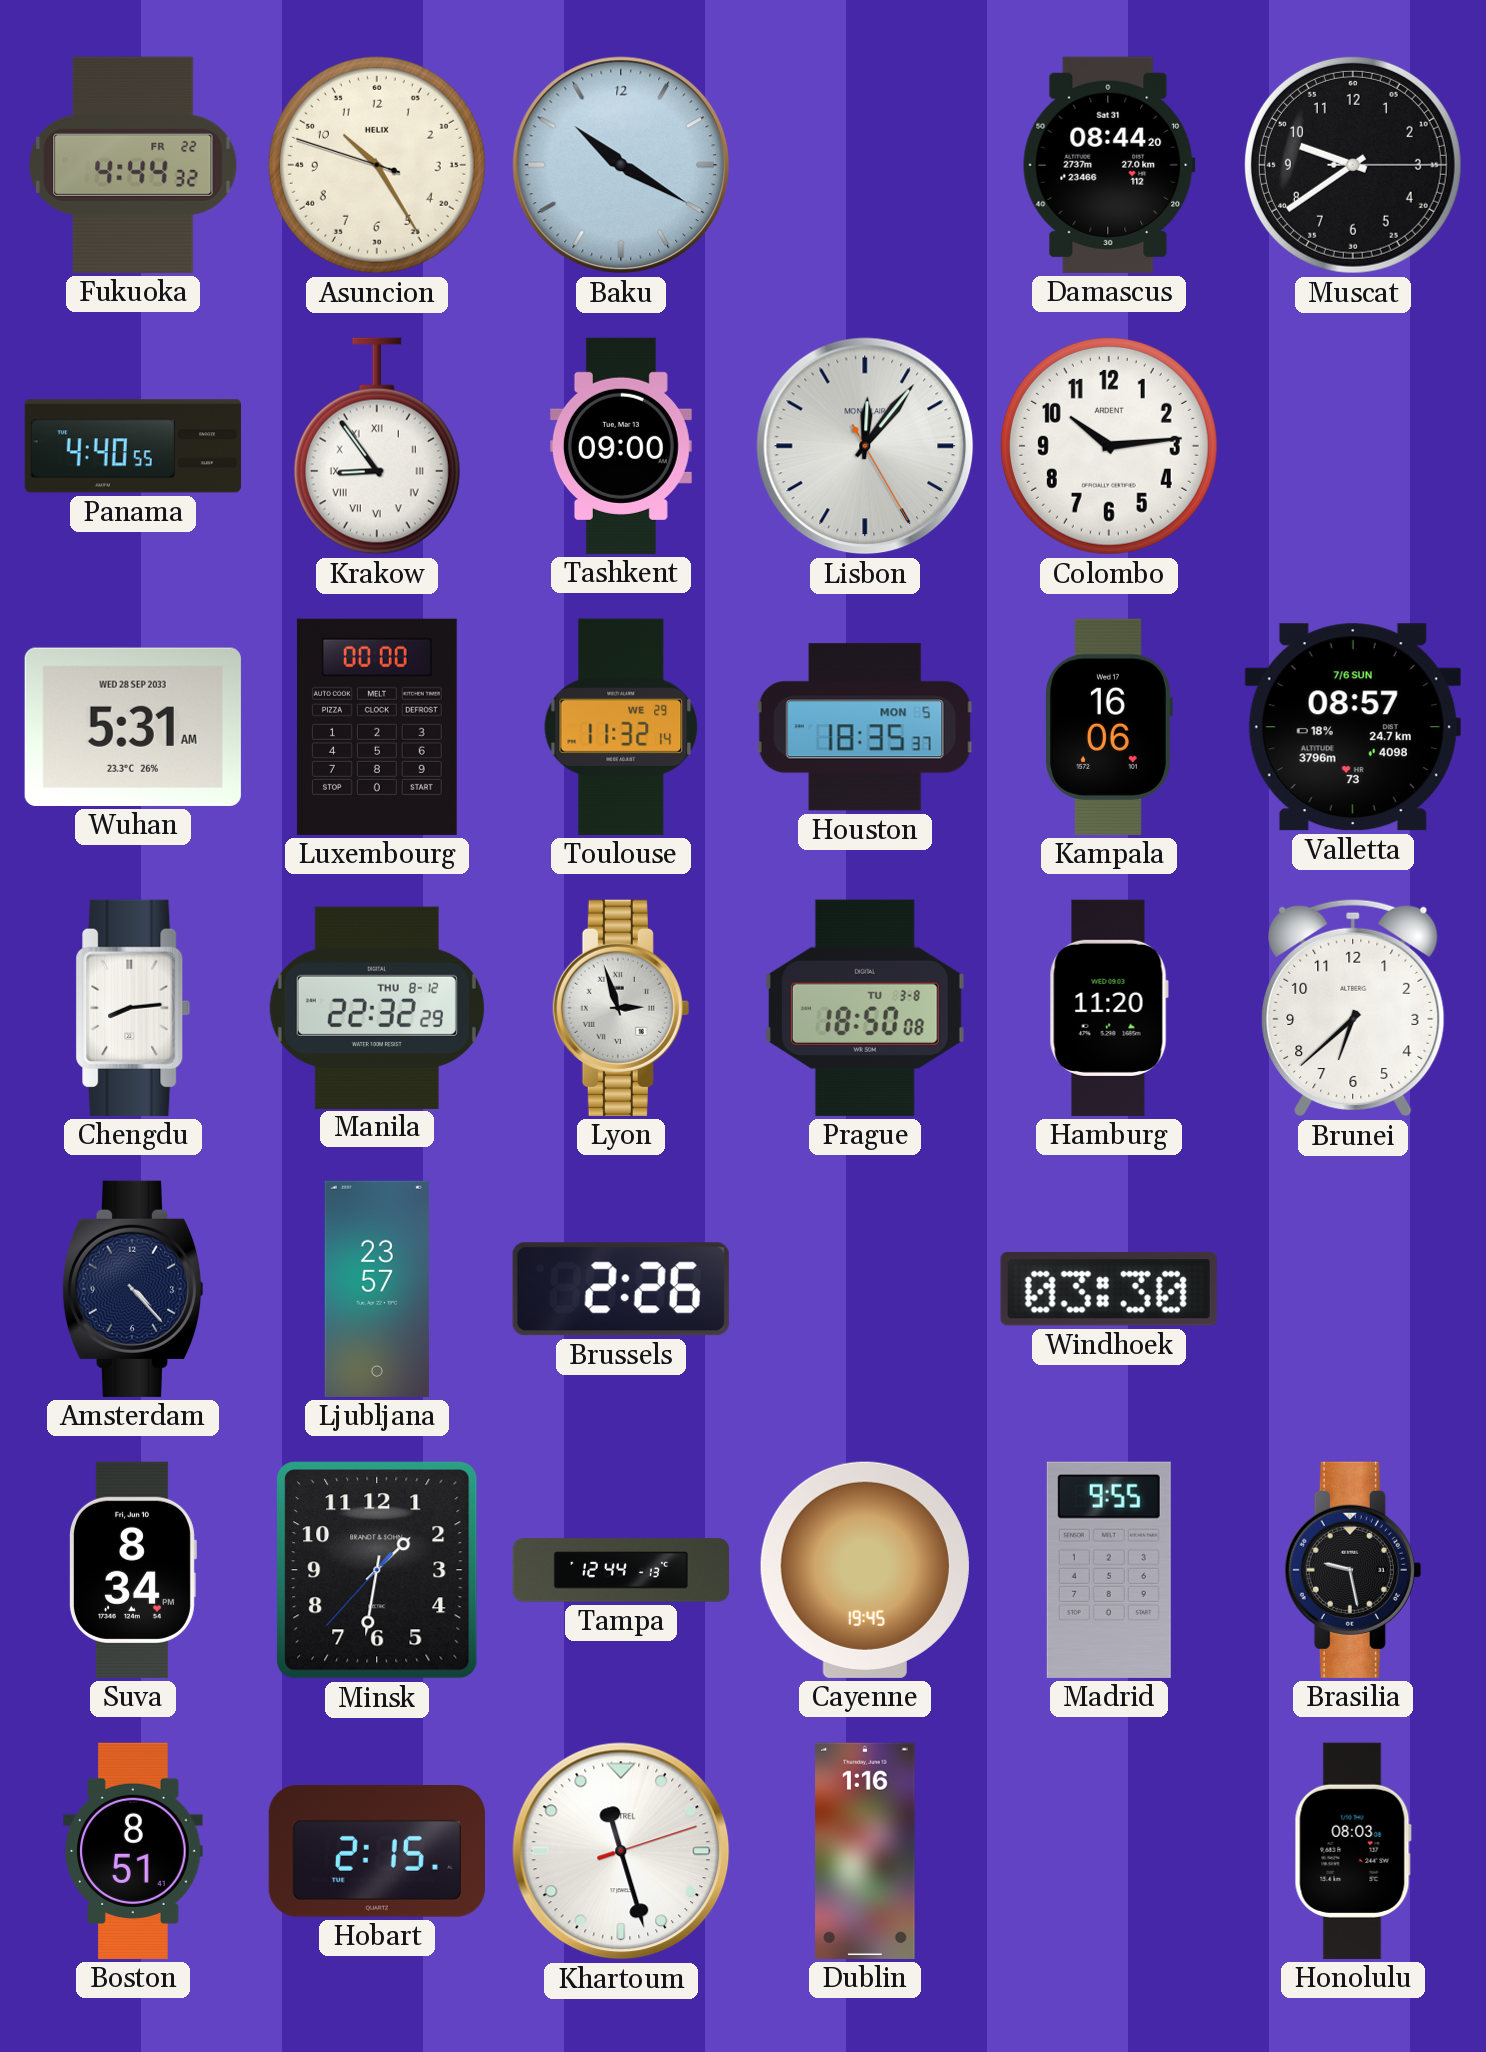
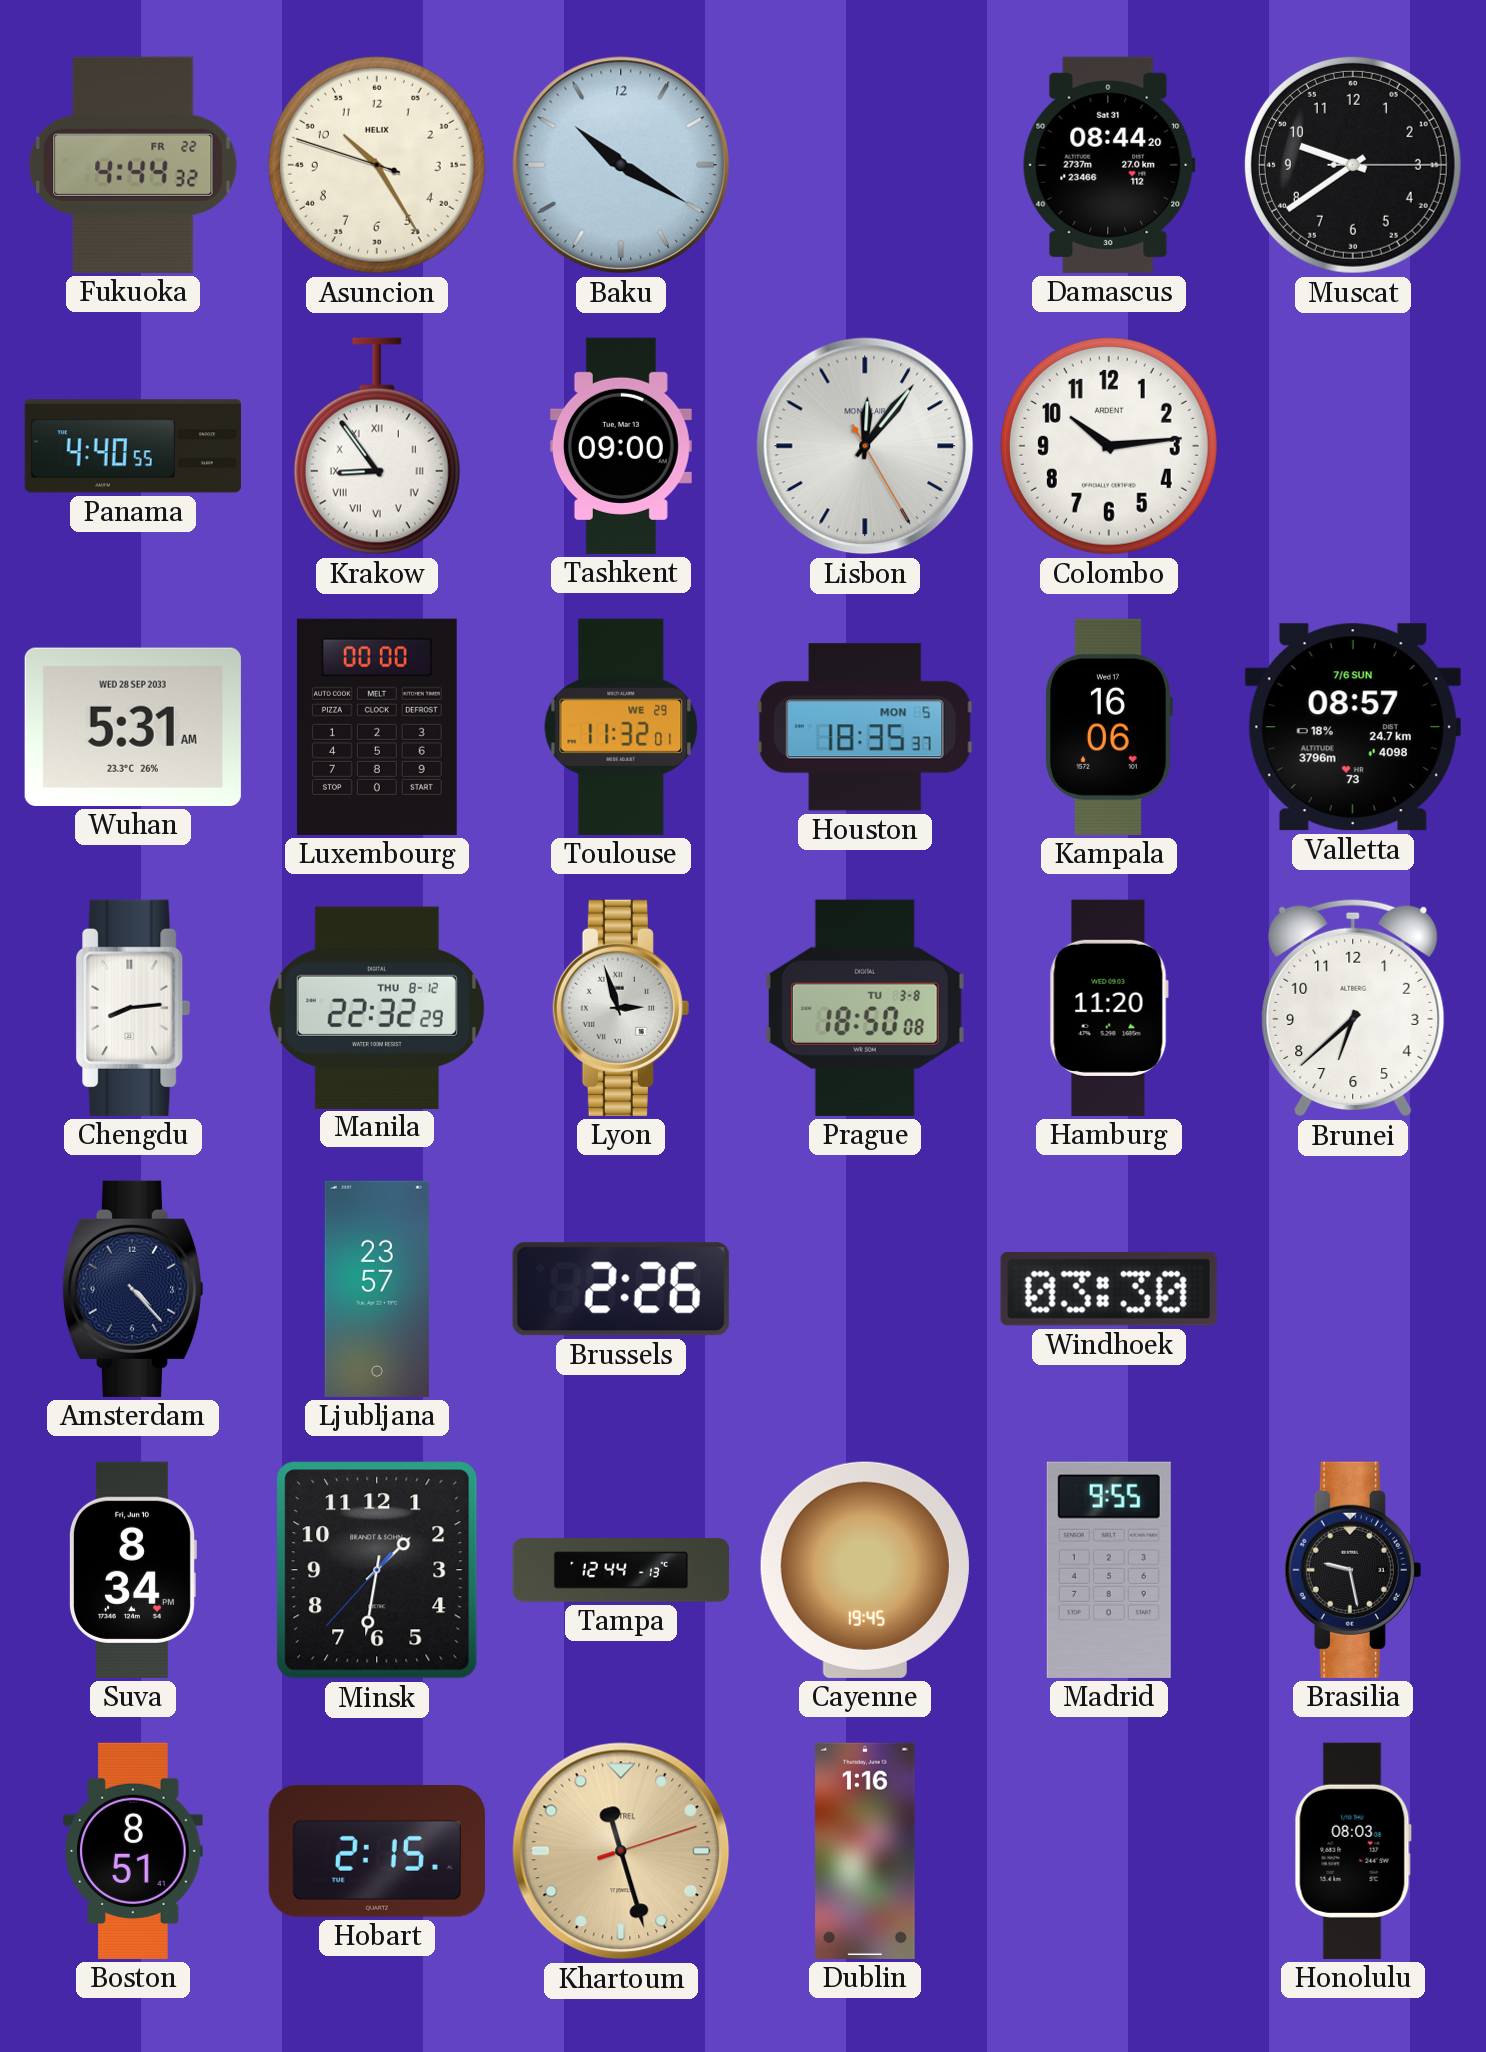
Toulouse: 11:32:14 -> 11:32:01 (621, 727)
Khartoum dial: white -> champagne (621, 1851)
